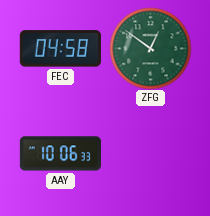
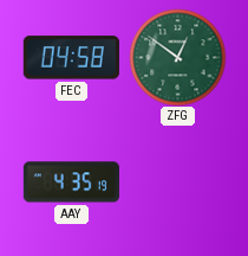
AAY: 10:06 -> 4:35 (71, 183)
